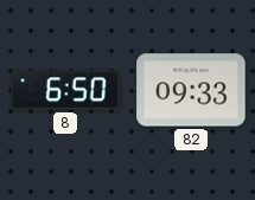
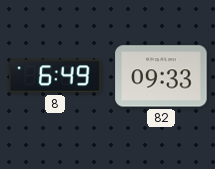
8: 6:50 -> 6:49 (55, 76)
